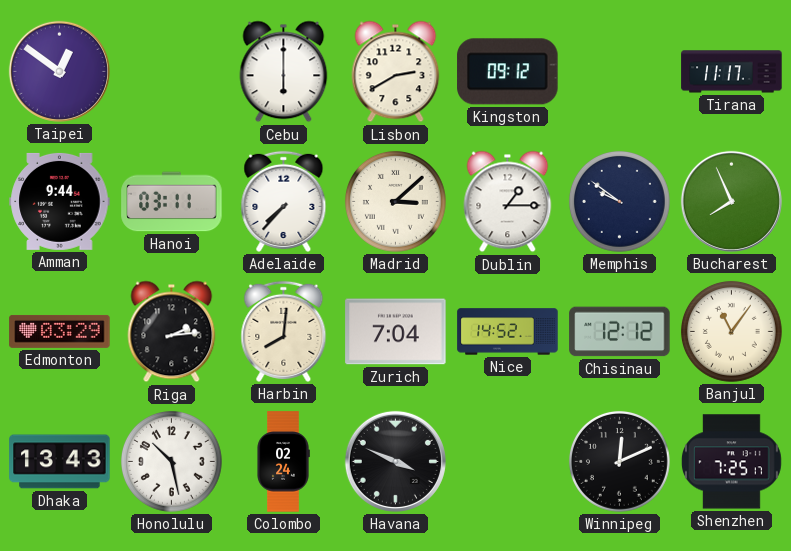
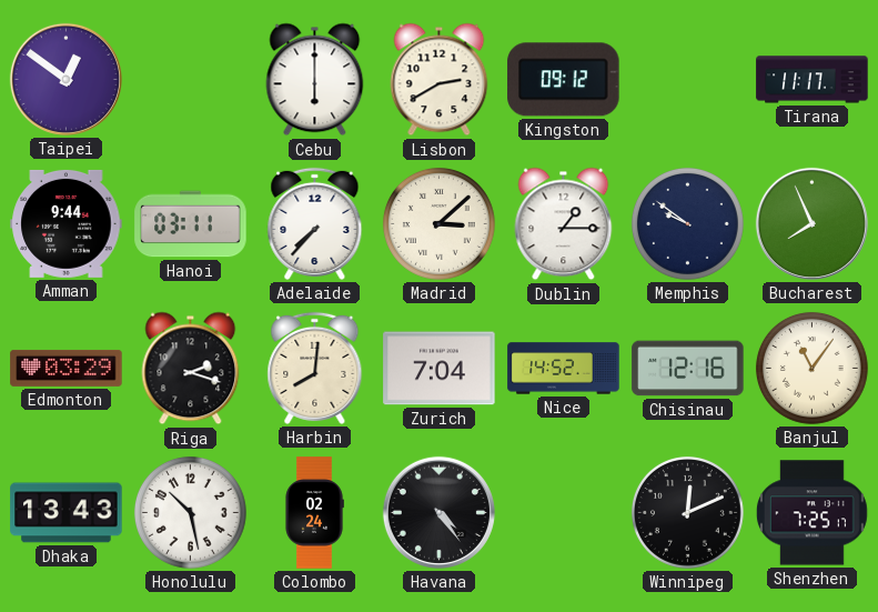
Riga: 2:14 -> 2:18 (191, 369)
Chisinau: 12:12 -> 12:16 (688, 369)
Havana: 3:49 -> 4:24 (438, 512)
